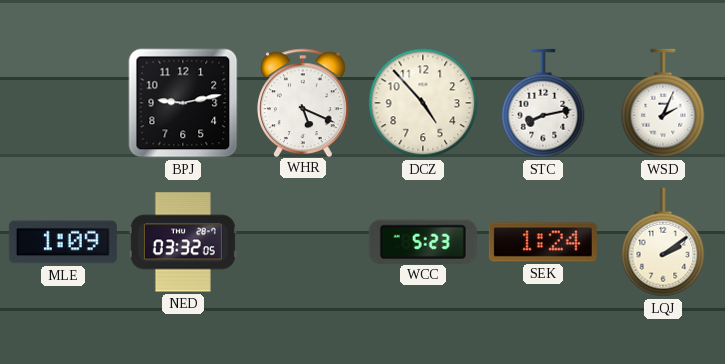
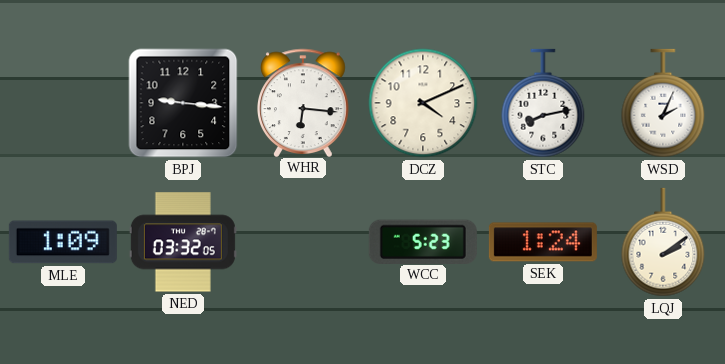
BPJ: 9:13 -> 9:16 (183, 103)
WHR: 5:19 -> 6:16 (304, 102)
DCZ: 4:53 -> 4:11 (423, 103)
